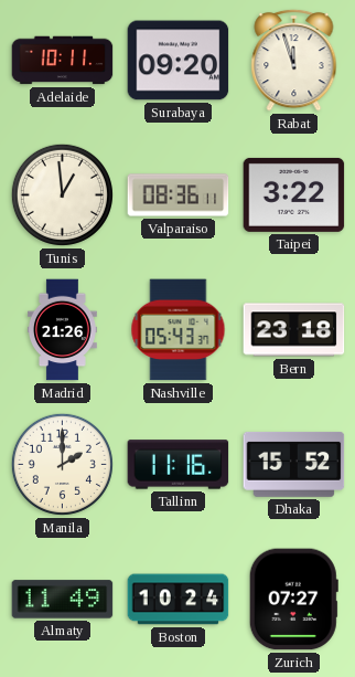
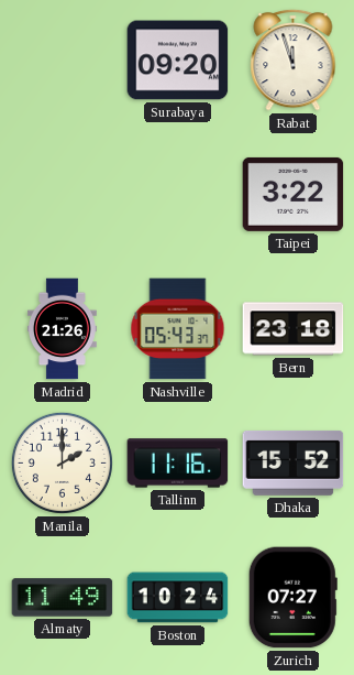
Adelaide: 10:11 -> none (63, 61)
Tunis: 12:59 -> none (62, 194)
Valparaiso: 08:36 -> none (179, 195)
